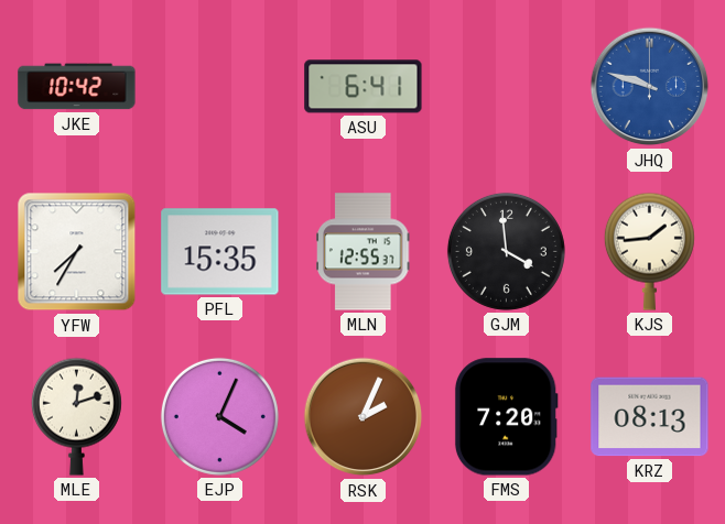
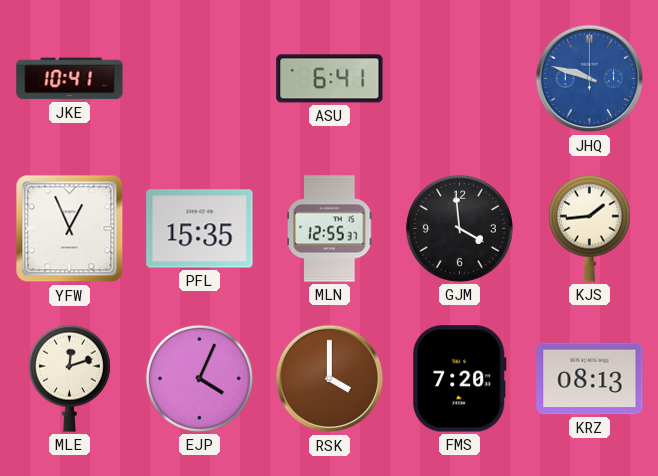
JKE: 10:42 -> 10:41 (70, 79)
YFW: 7:35 -> 12:56 (70, 229)
RSK: 2:04 -> 4:00 (330, 379)
